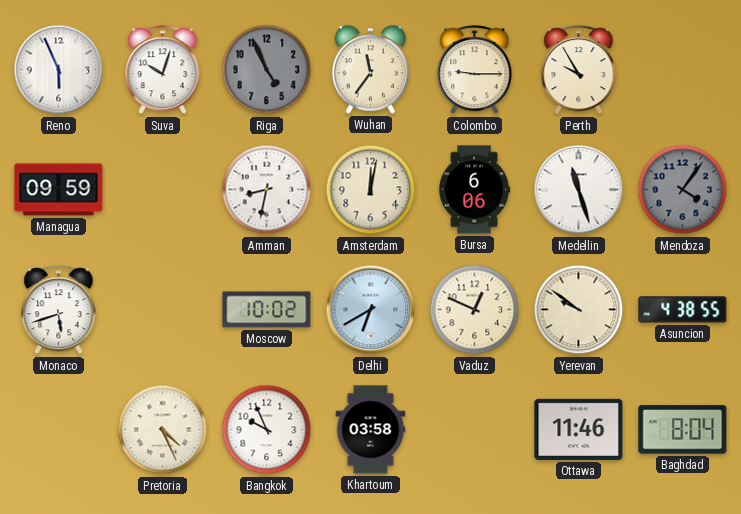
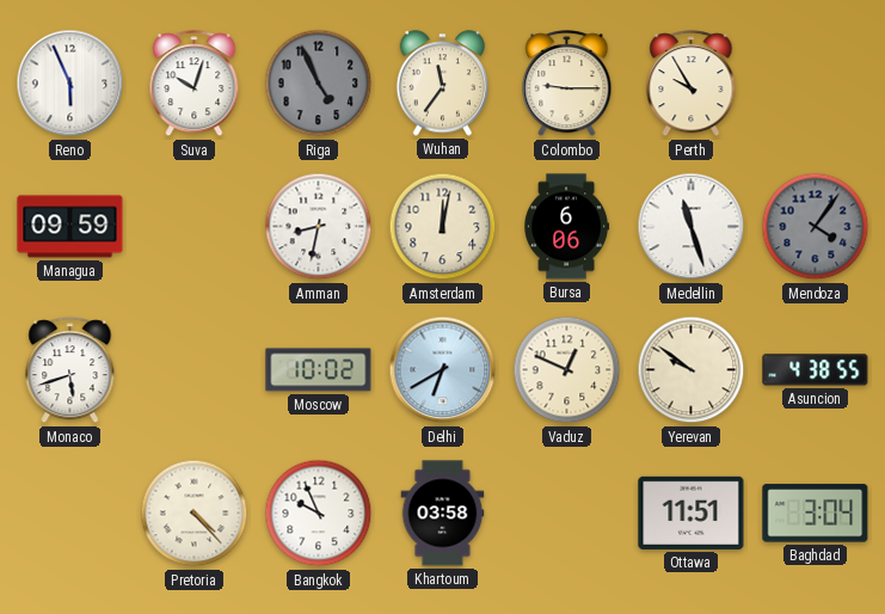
Pretoria: 4:26 -> 4:23 (195, 514)
Ottawa: 11:46 -> 11:51 (692, 512)
Baghdad: 8:04 -> 3:04 (816, 514)
